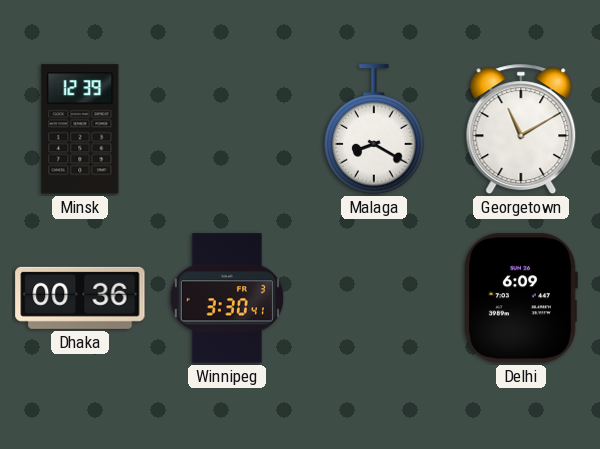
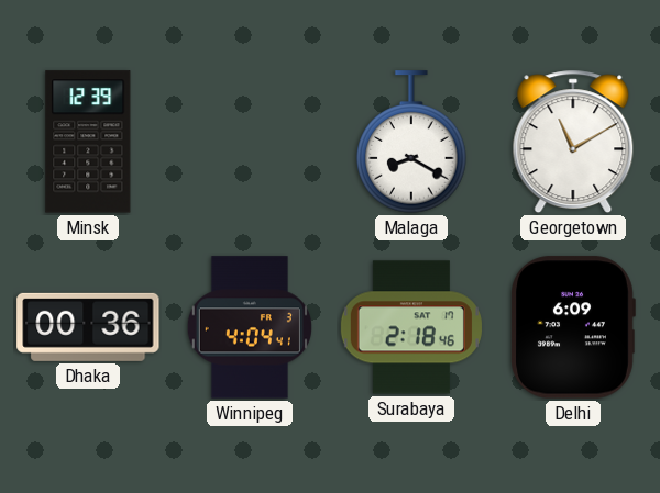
Winnipeg: 3:30 -> 4:04 (250, 327)
Surabaya: none -> 2:18 (411, 327)
